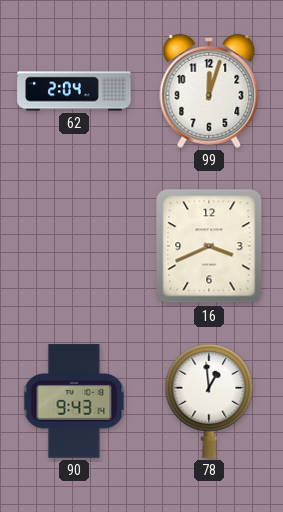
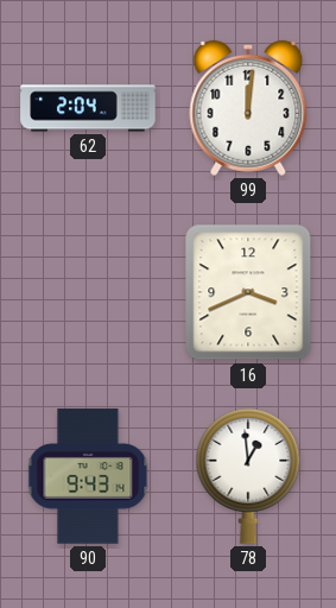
99: 12:03 -> 12:01 (248, 108)
